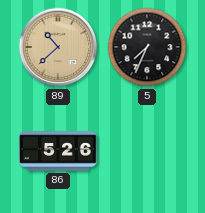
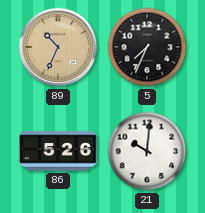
89: 10:38 -> 10:34 (58, 47)
21: none -> 10:01 (147, 151)
